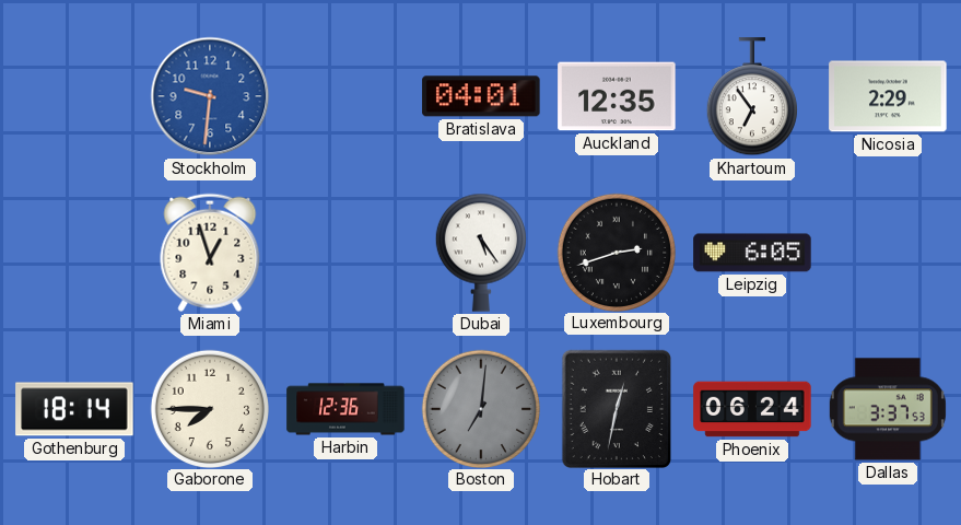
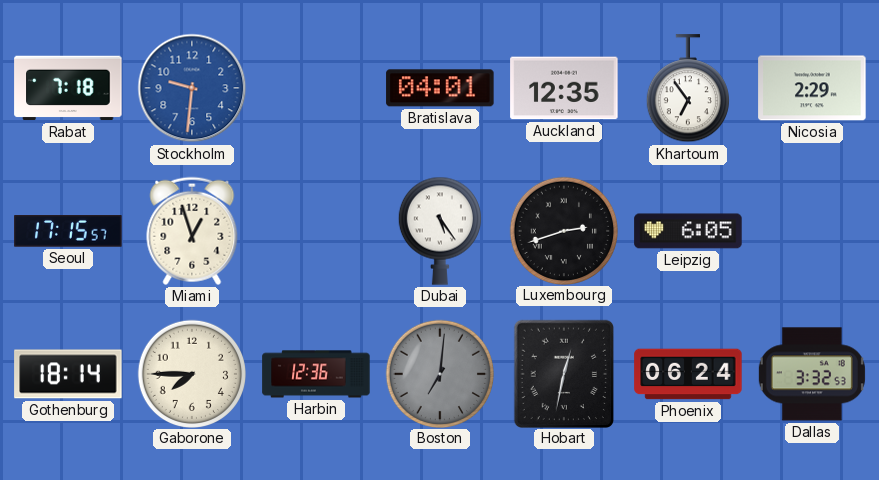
Rabat: none -> 7:18 (68, 88)
Seoul: none -> 17:15 (68, 231)
Dallas: 3:37 -> 3:32 (812, 374)
